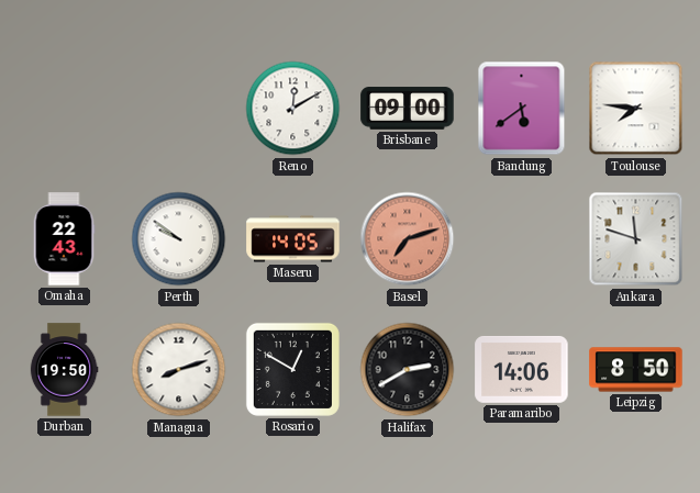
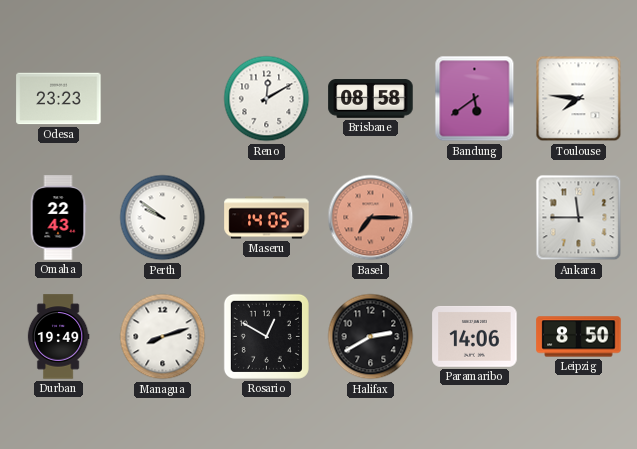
Odesa: none -> 23:23 (59, 99)
Brisbane: 09:00 -> 08:58 (371, 99)
Basel: 7:12 -> 7:15 (371, 218)
Ankara: 11:48 -> 11:45 (579, 218)
Durban: 19:50 -> 19:49 (58, 337)
